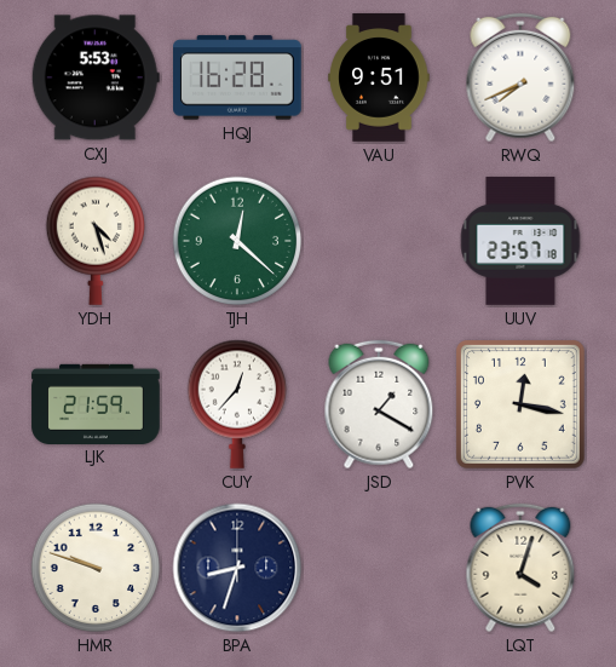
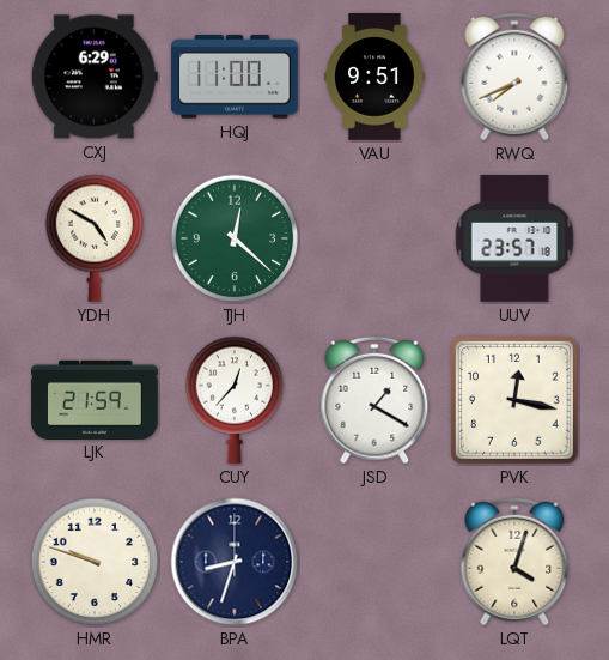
CXJ: 5:53 -> 6:29 (95, 77)
HQJ: 16:28 -> 11:00 (236, 77)
YDH: 4:27 -> 4:50 (93, 238)
